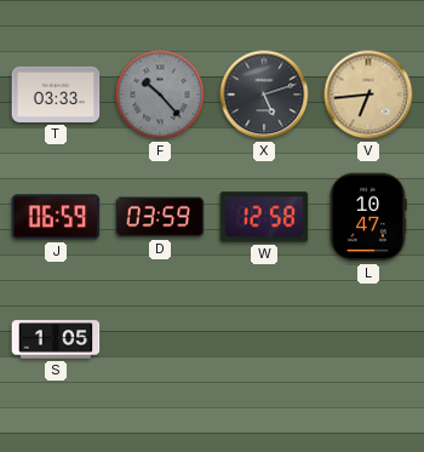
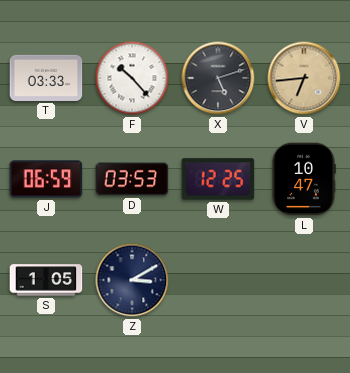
F dial: grey -> white (132, 78)
D: 03:59 -> 03:53 (132, 179)
W: 12:58 -> 12:25 (218, 179)
Z: none -> 3:10 (132, 280)
